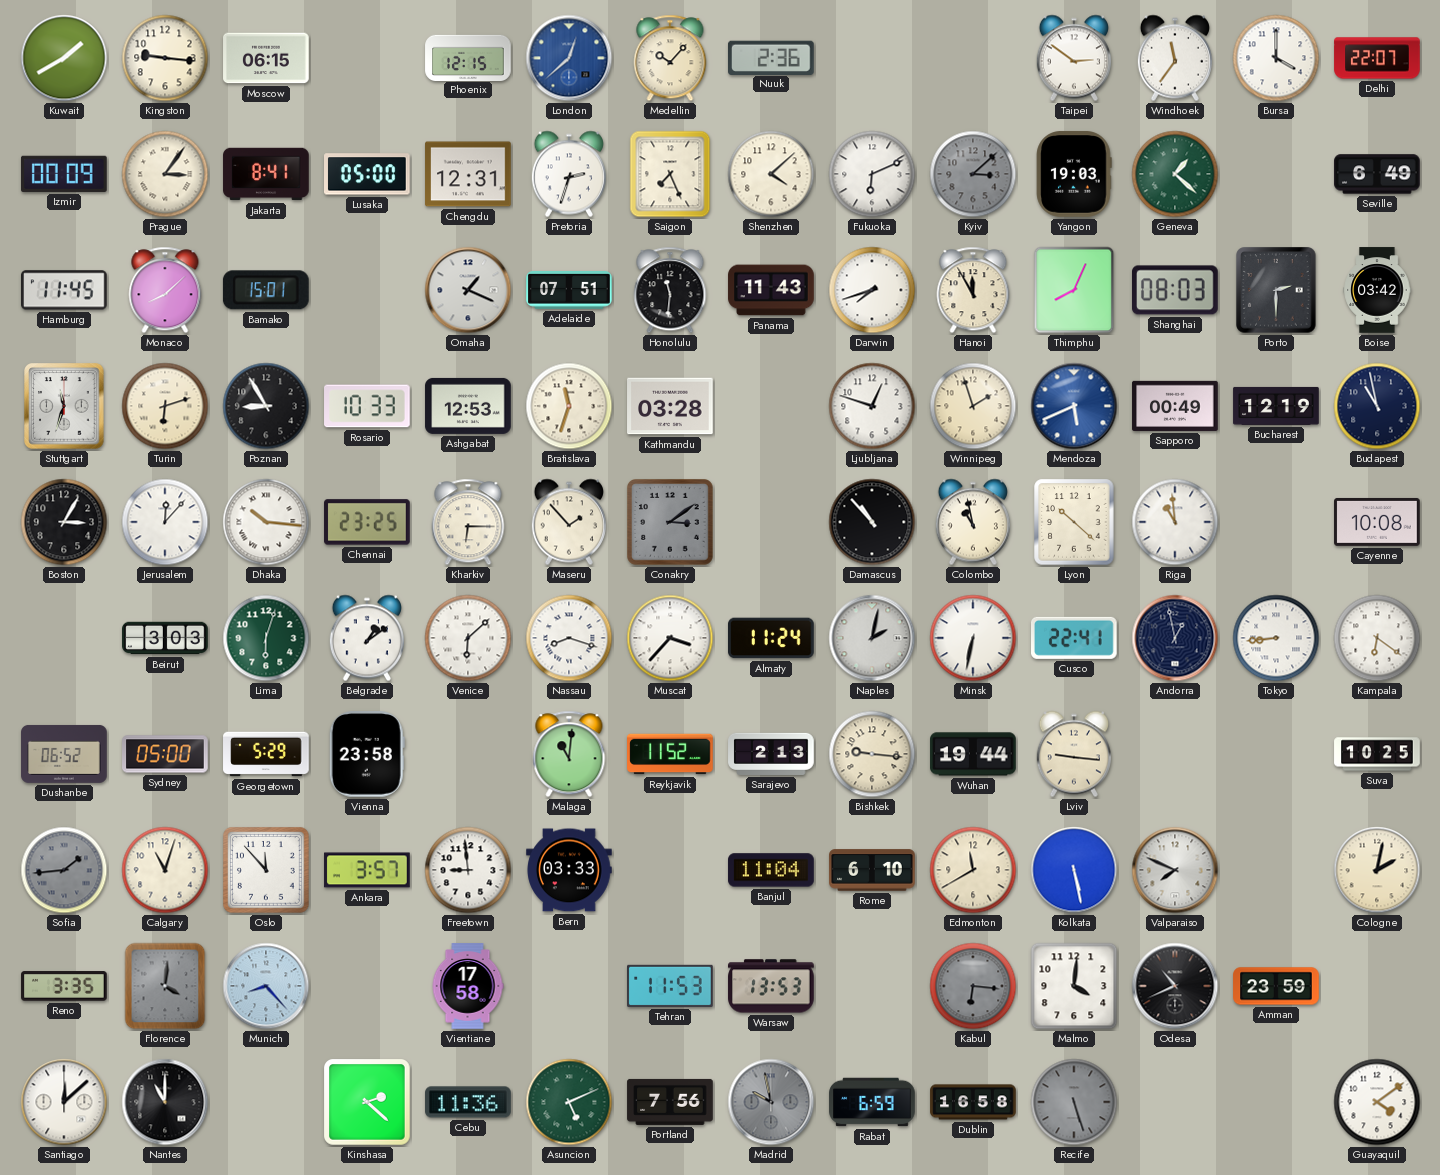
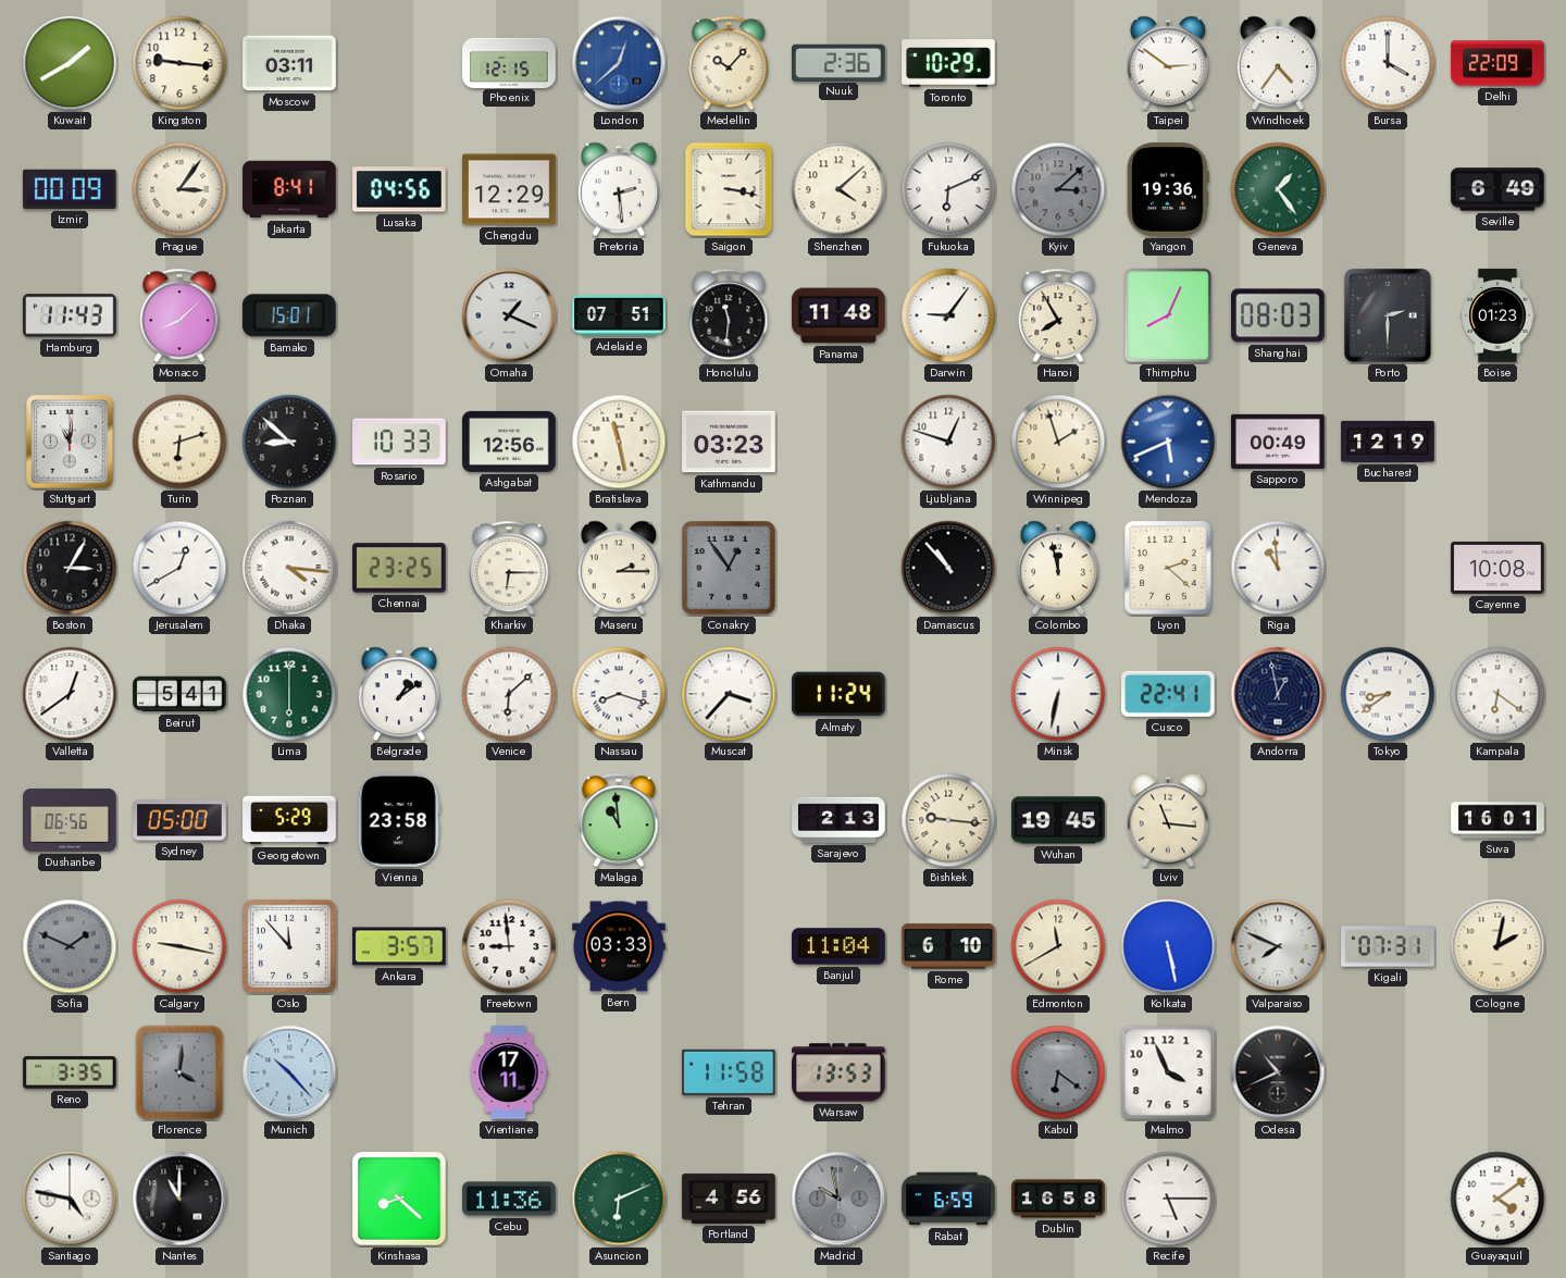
Moscow: 06:15 -> 03:11 (289, 63)
Toronto: none -> 10:29 (948, 63)
Windhoek: 11:36 -> 4:36 (1278, 63)
Delhi: 22:07 -> 22:09 (1497, 63)
Lusaka: 05:00 -> 04:56 (400, 189)
Chengdu: 12:31 -> 12:29 (509, 189)
Pretoria: 2:33 -> 2:29 (619, 189)
Saigon: 7:26 -> 3:17 (729, 189)
Yangon: 19:03 -> 19:36 (1168, 189)
Geneva: 1:22 -> 1:24 (1278, 189)
Hamburg: 11:45 -> 11:43 (71, 315)
Panama: 11:43 -> 11:48 (838, 315)
Darwin: 7:42 -> 9:06 (948, 315)
Hanoi: 11:55 -> 7:55 (1058, 315)
Boise: 03:42 -> 01:23 (1497, 315)
Stuttgart: 11:33 -> 11:01 (70, 442)
Poznan: 8:55 -> 8:52 (289, 442)
Ashgabat: 12:53 -> 12:56 (509, 442)
Bratislava: 11:33 -> 11:28 (619, 442)
Kathmandu: 03:28 -> 03:23 (729, 442)
Budapest: 10:58 -> none (1377, 406)
Jerusalem: 12:07 -> 12:40 (179, 568)
Dhaka: 10:16 -> 4:16 (289, 568)
Maseru: 1:53 -> 2:15 (619, 568)
Conakry: 3:09 -> 12:54 (730, 569)
Colombo: 10:58 -> 11:58 (1058, 568)
Lyon: 10:22 -> 2:22 (1168, 568)
Valletta: none -> 12:39 (70, 694)
Beirut: 3:03 -> 5:41 (179, 694)
Lima: 6:03 -> 6:00 (289, 694)
Naples: 2:02 -> none (872, 638)
Tokyo: 8:44 -> 8:39 (1388, 694)
Dushanbe: 06:52 -> 06:56 (70, 820)
Malaga: 11:01 -> 10:59 (619, 820)
Reykjavik: 11:52 -> none (670, 754)
Wuhan: 19:44 -> 19:45 (1058, 820)
Lviv: 9:16 -> 11:16 (1168, 820)
Suva: 10:25 -> 16:01 (1497, 820)
Sofia: 1:44 -> 1:49 (70, 946)
Calgary: 11:03 -> 9:17 (179, 946)
Kigali: none -> 07:31 (1388, 946)
Munich: 8:23 -> 10:23 (289, 1072)
Vientiane: 17:58 -> 17:11 (509, 1072)
Tehran: 11:53 -> 11:58 (729, 1072)
Kabul: 6:16 -> 6:21 (1058, 1072)
Malmo: 4:01 -> 3:56 (1168, 1072)
Amman: 23:59 -> none (1276, 986)
Santiago: 12:08 -> 4:47 (70, 1199)
Kinshasa: 2:22 -> 8:22 (400, 1200)
Asuncion: 5:11 -> 6:11 (619, 1199)
Portland: 7:56 -> 4:56 (729, 1199)
Recife: 5:27 -> 5:15 (1168, 1199)
Recife dial: grey -> white (1168, 1199)
